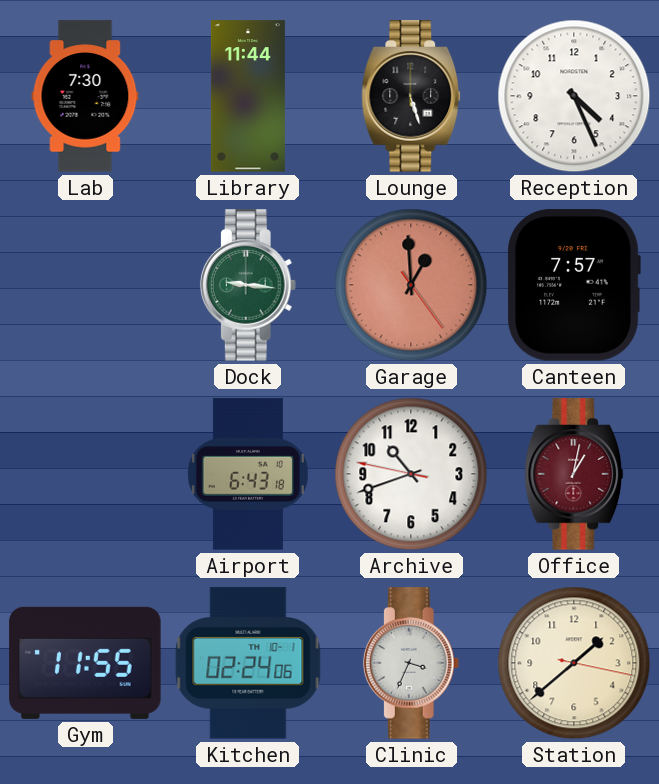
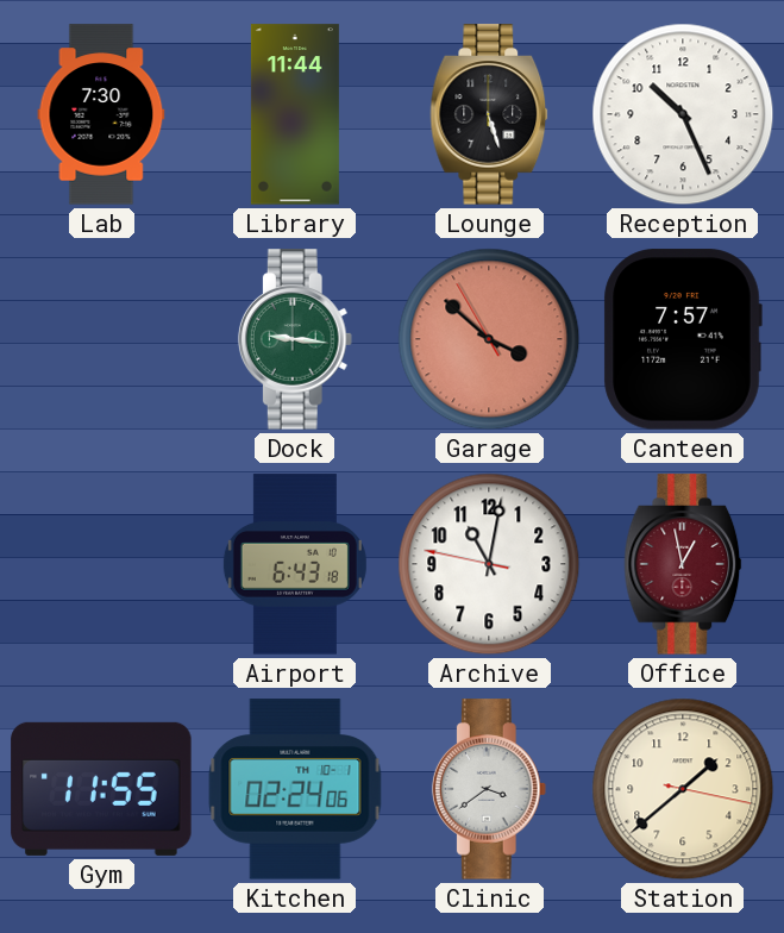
Reception: 4:26 -> 10:26 (683, 114)
Garage: 12:59 -> 3:51 (489, 339)
Archive: 10:41 -> 11:01 (489, 564)
Office: 1:02 -> 12:58 (683, 564)
Clinic: 3:34 -> 3:39 (489, 789)
